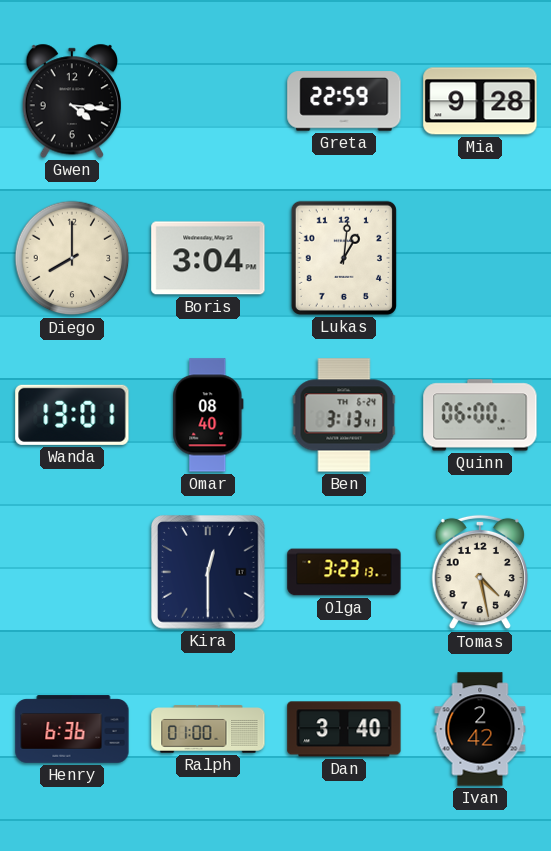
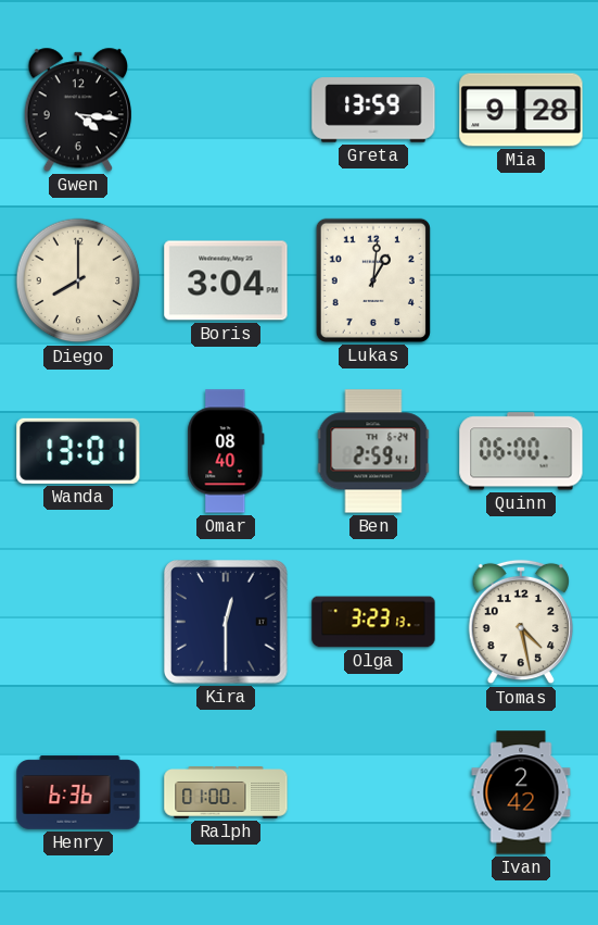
Greta: 22:59 -> 13:59 (373, 110)
Ben: 3:13 -> 2:59 (373, 451)
Dan: 3:40 -> none (344, 729)
